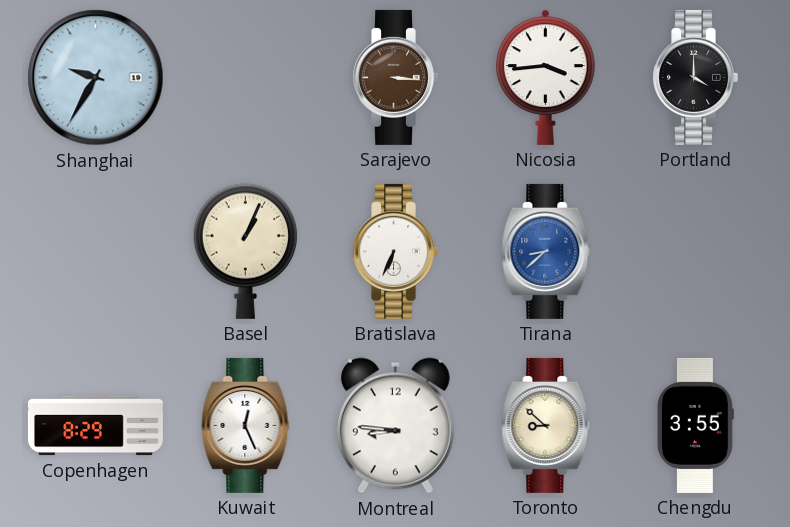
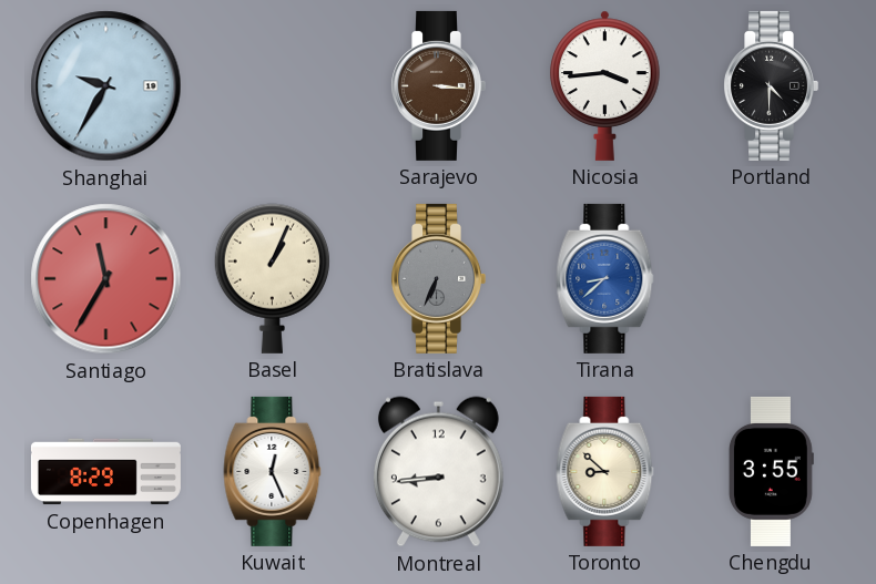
Portland: 4:00 -> 4:30 (771, 85)
Santiago: none -> 11:35 (106, 279)
Bratislava dial: white -> grey (438, 278)
Montreal: 8:46 -> 8:44 (438, 472)
